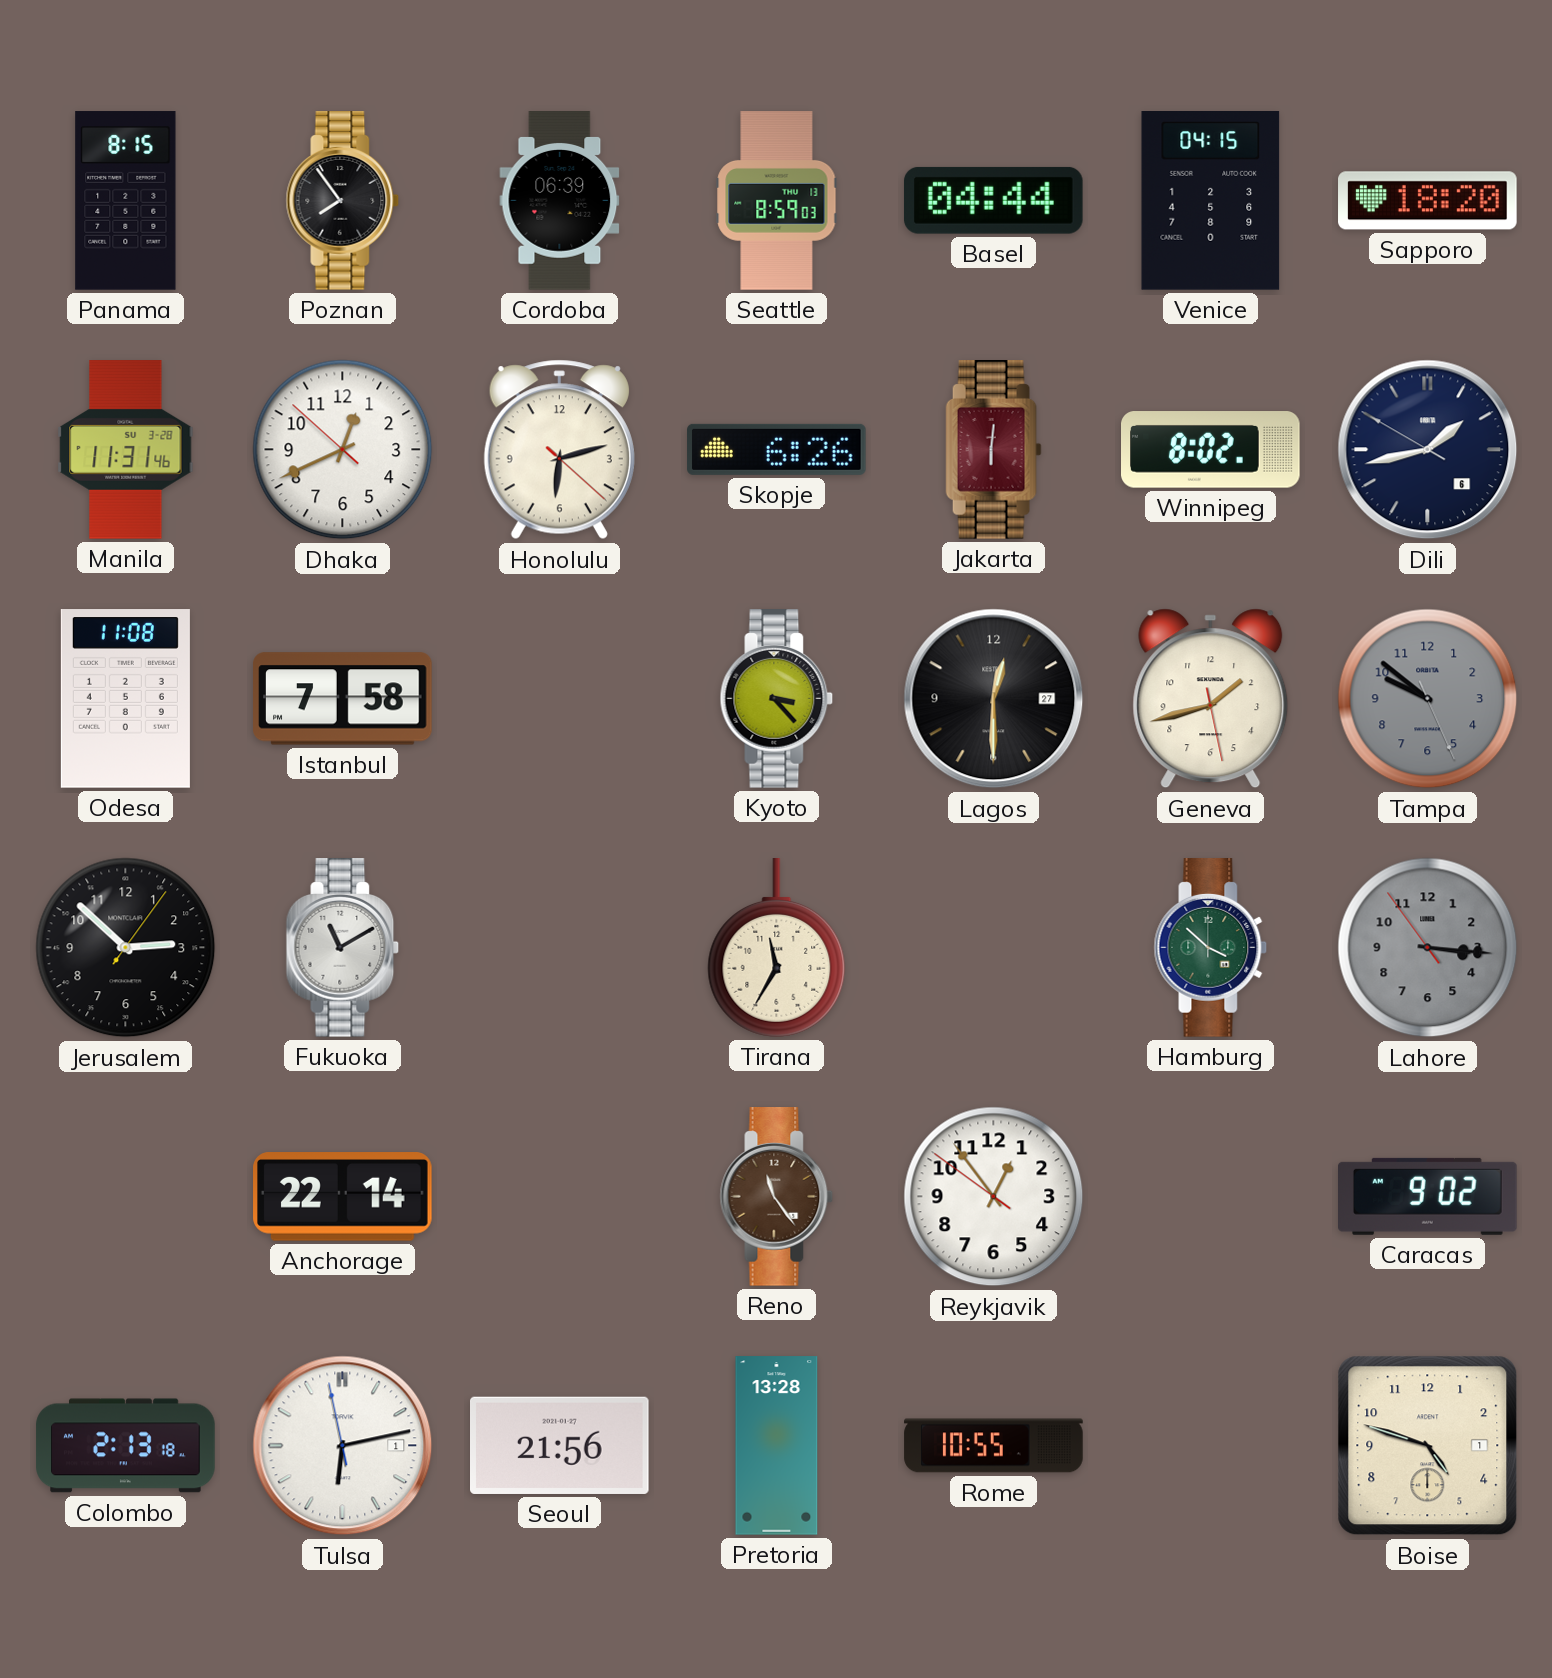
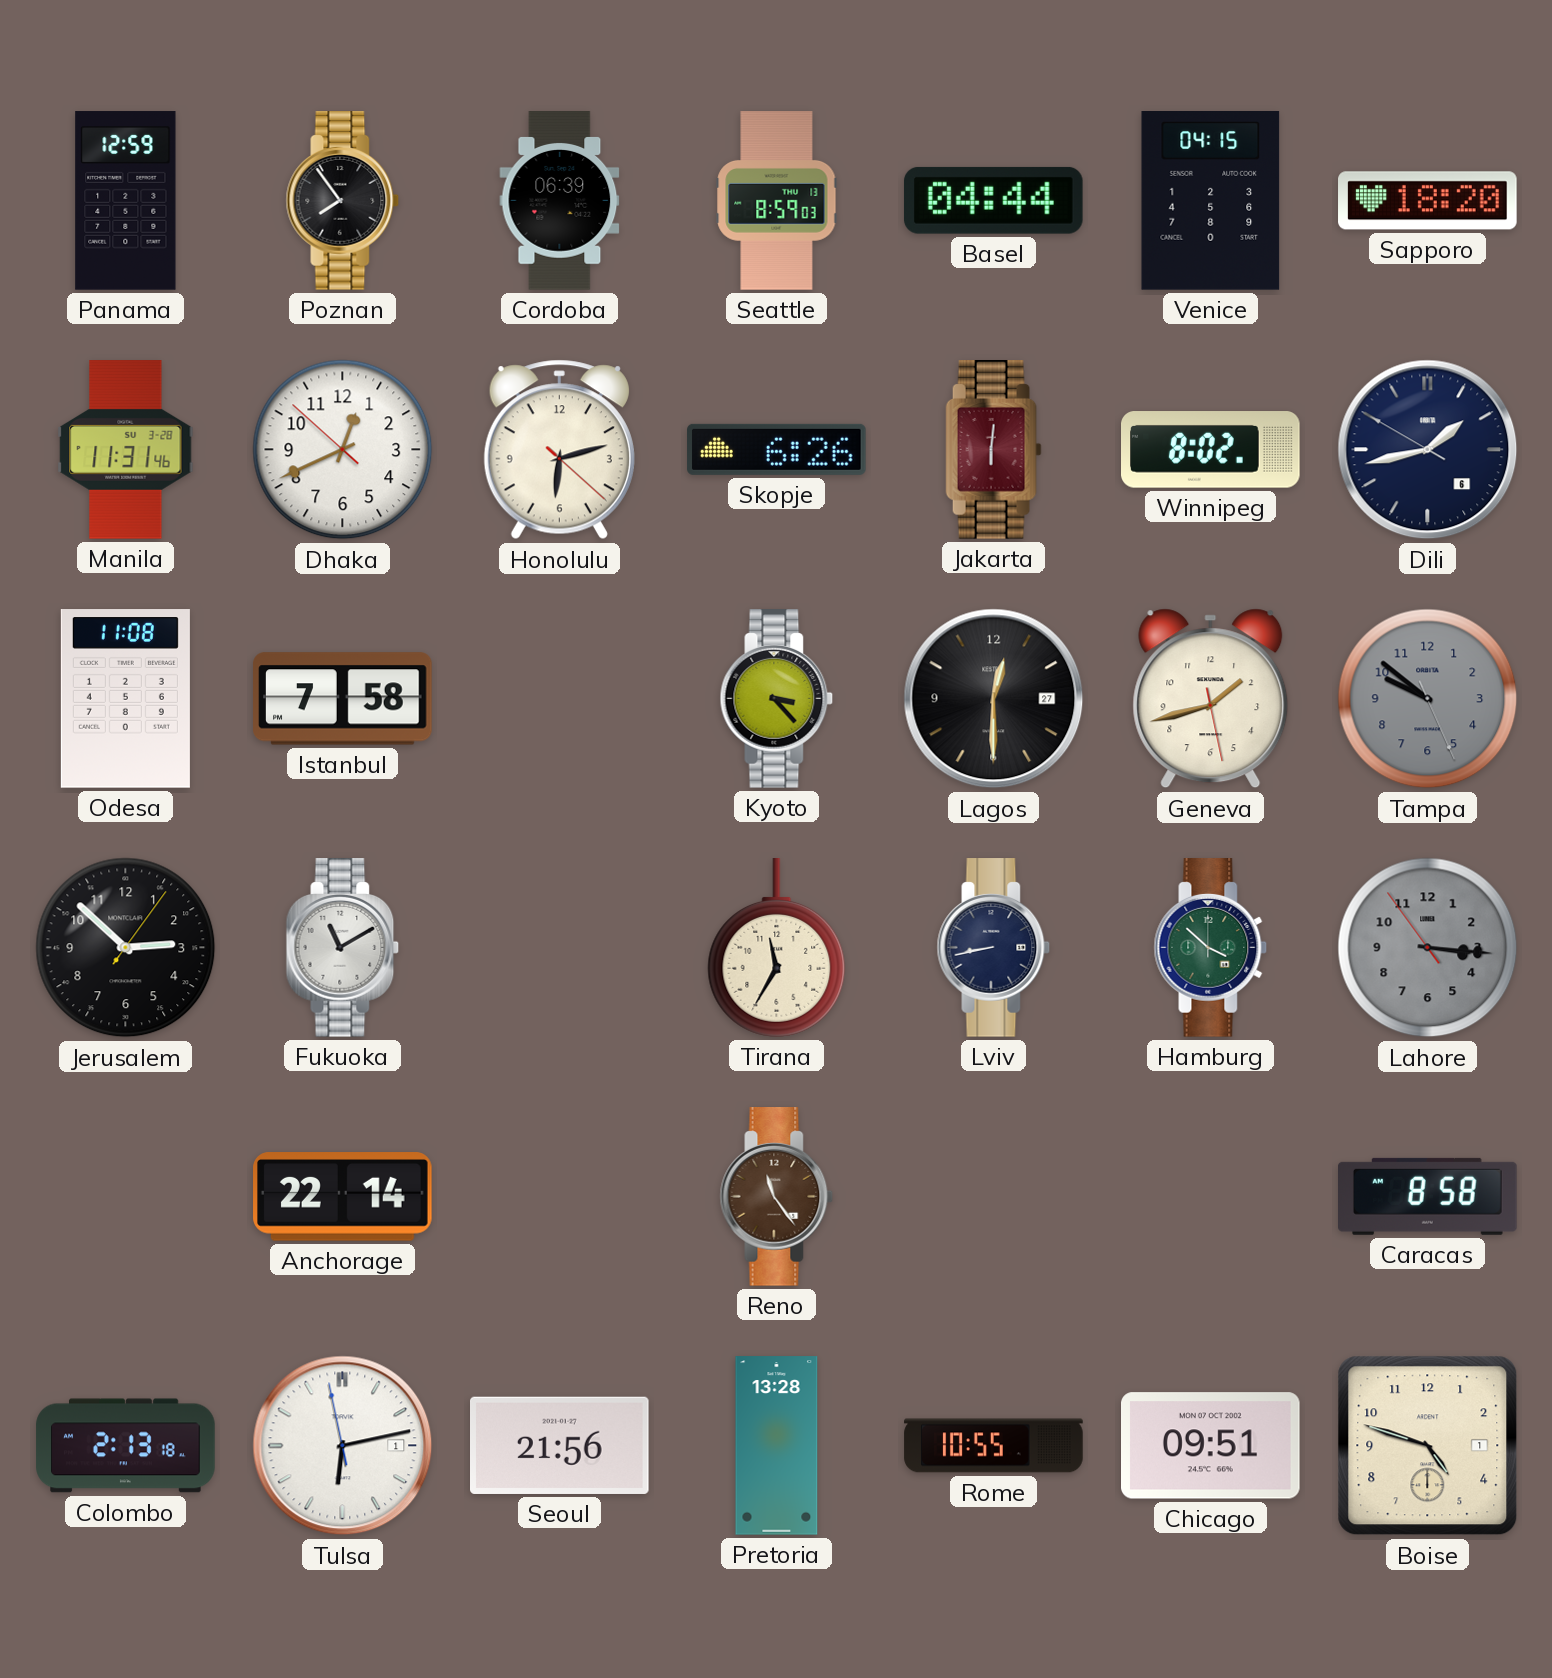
Panama: 8:15 -> 12:59 (126, 201)
Lviv: none -> 8:43 (994, 948)
Reykjavik: 12:53 -> none (994, 1197)
Caracas: 9:02 -> 8:58 (1428, 1196)
Chicago: none -> 09:51 (1211, 1446)
